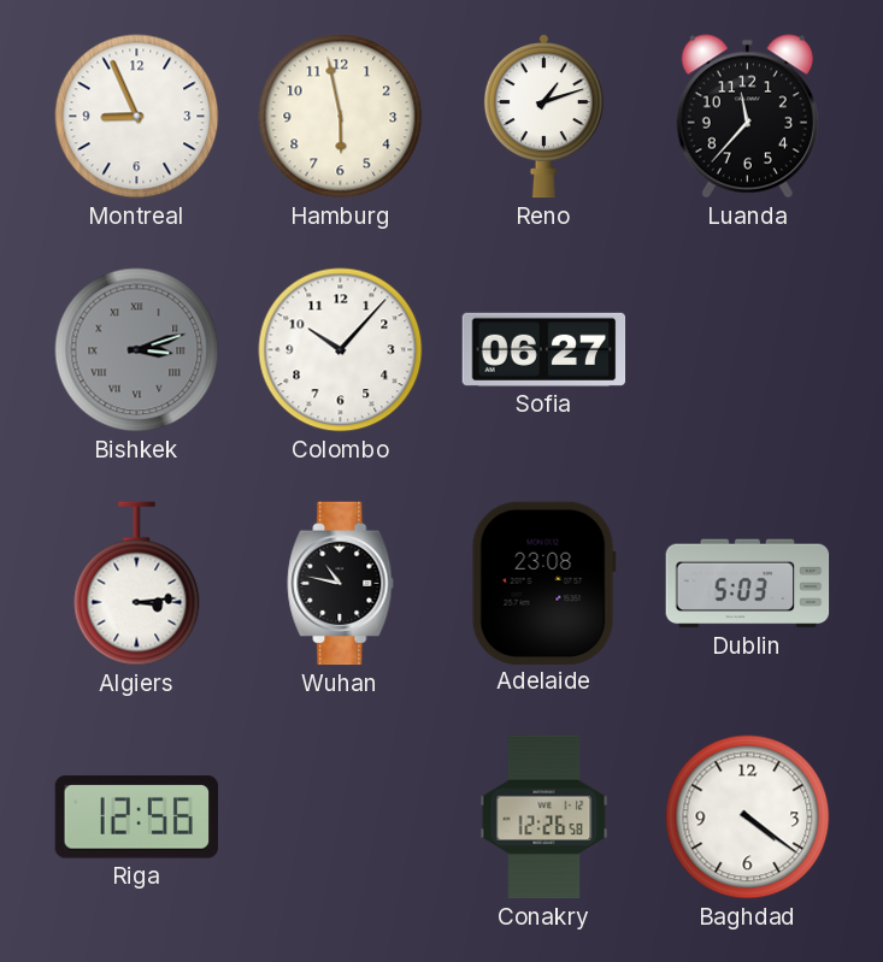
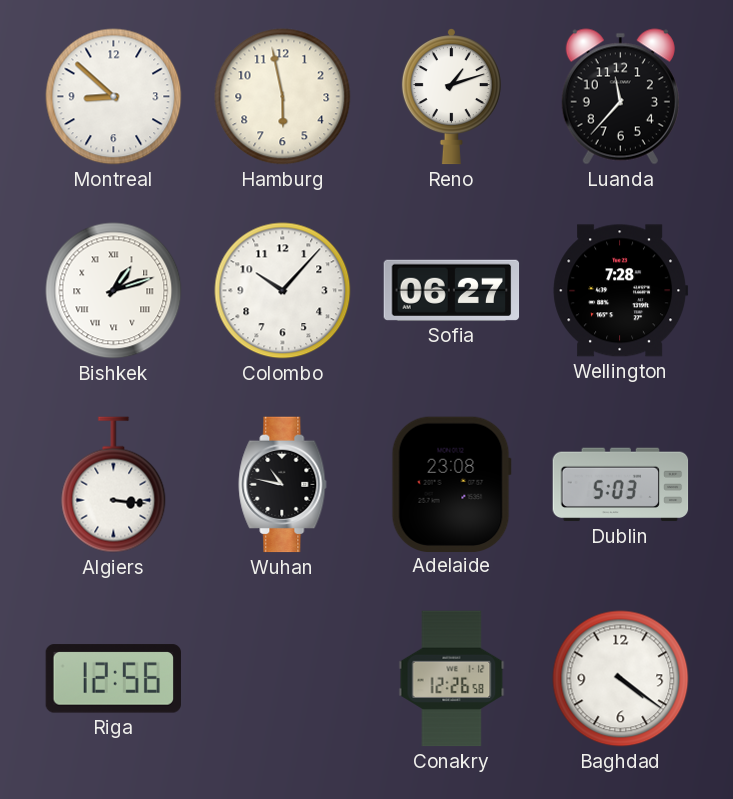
Montreal: 8:56 -> 8:52 (114, 97)
Bishkek: 3:12 -> 1:12 (114, 291)
Bishkek dial: grey -> white (114, 291)
Wellington: none -> 7:28 (621, 291)
Algiers: 3:14 -> 3:16 (114, 485)
